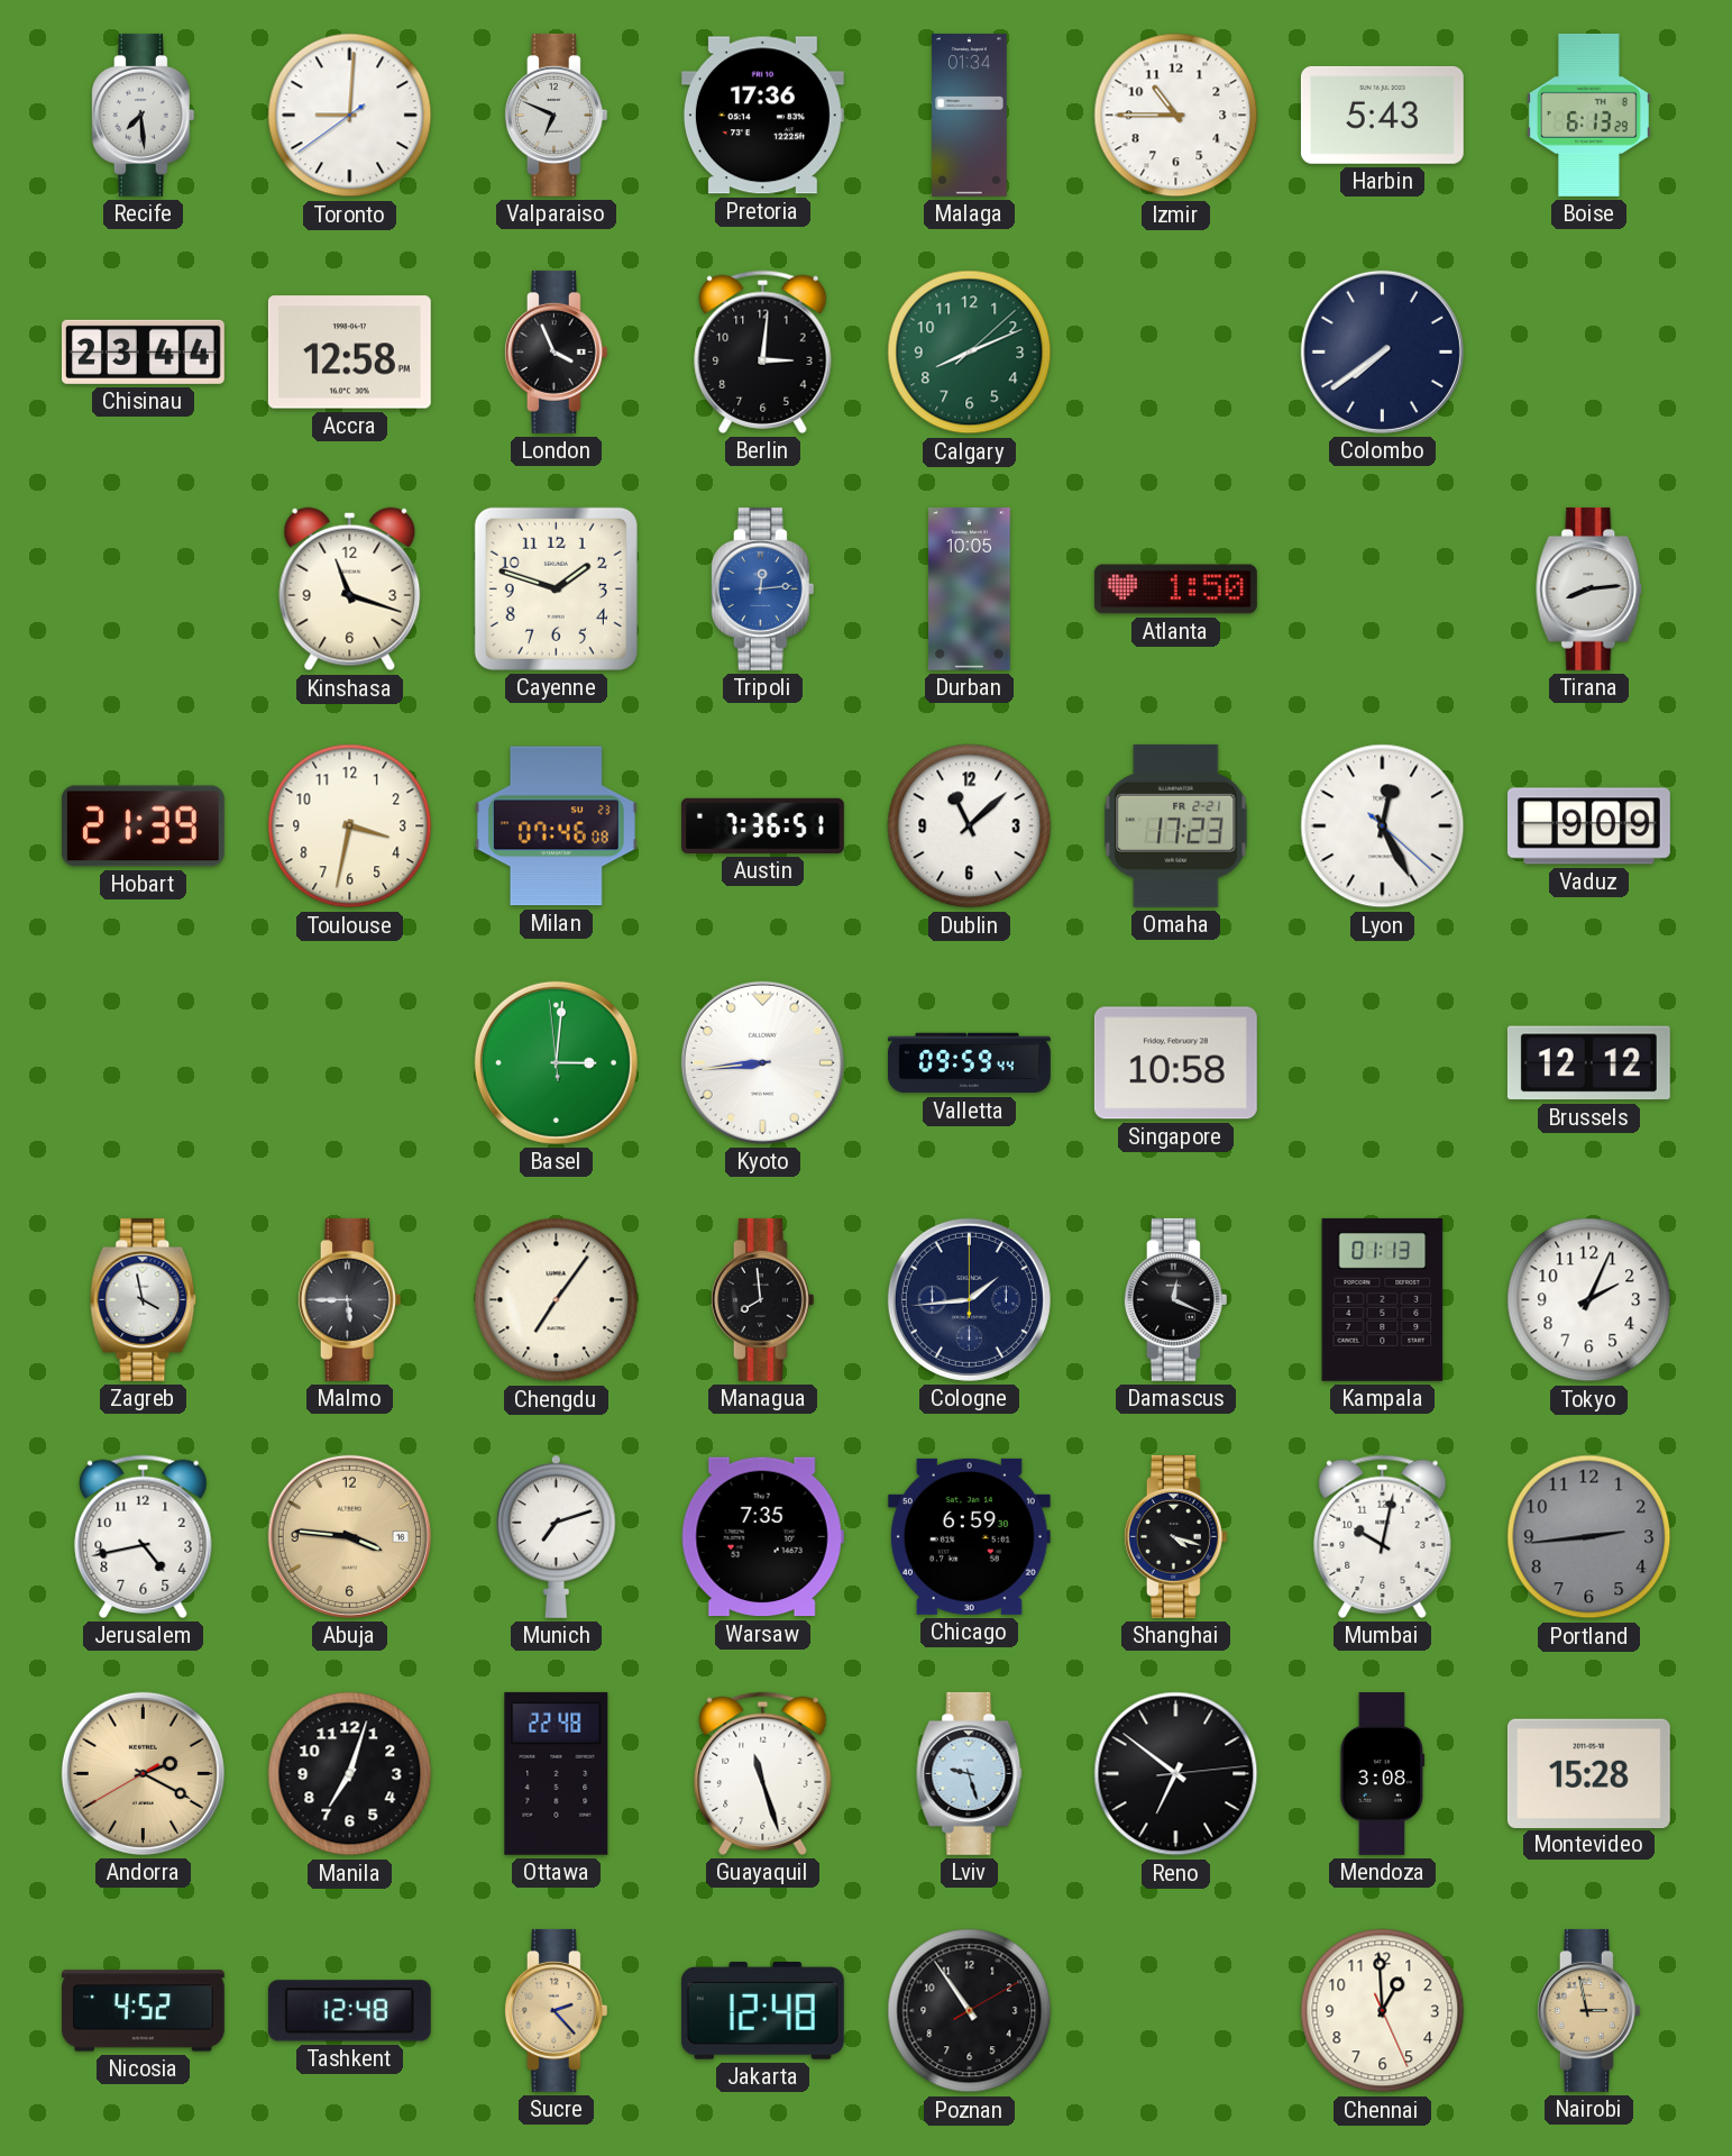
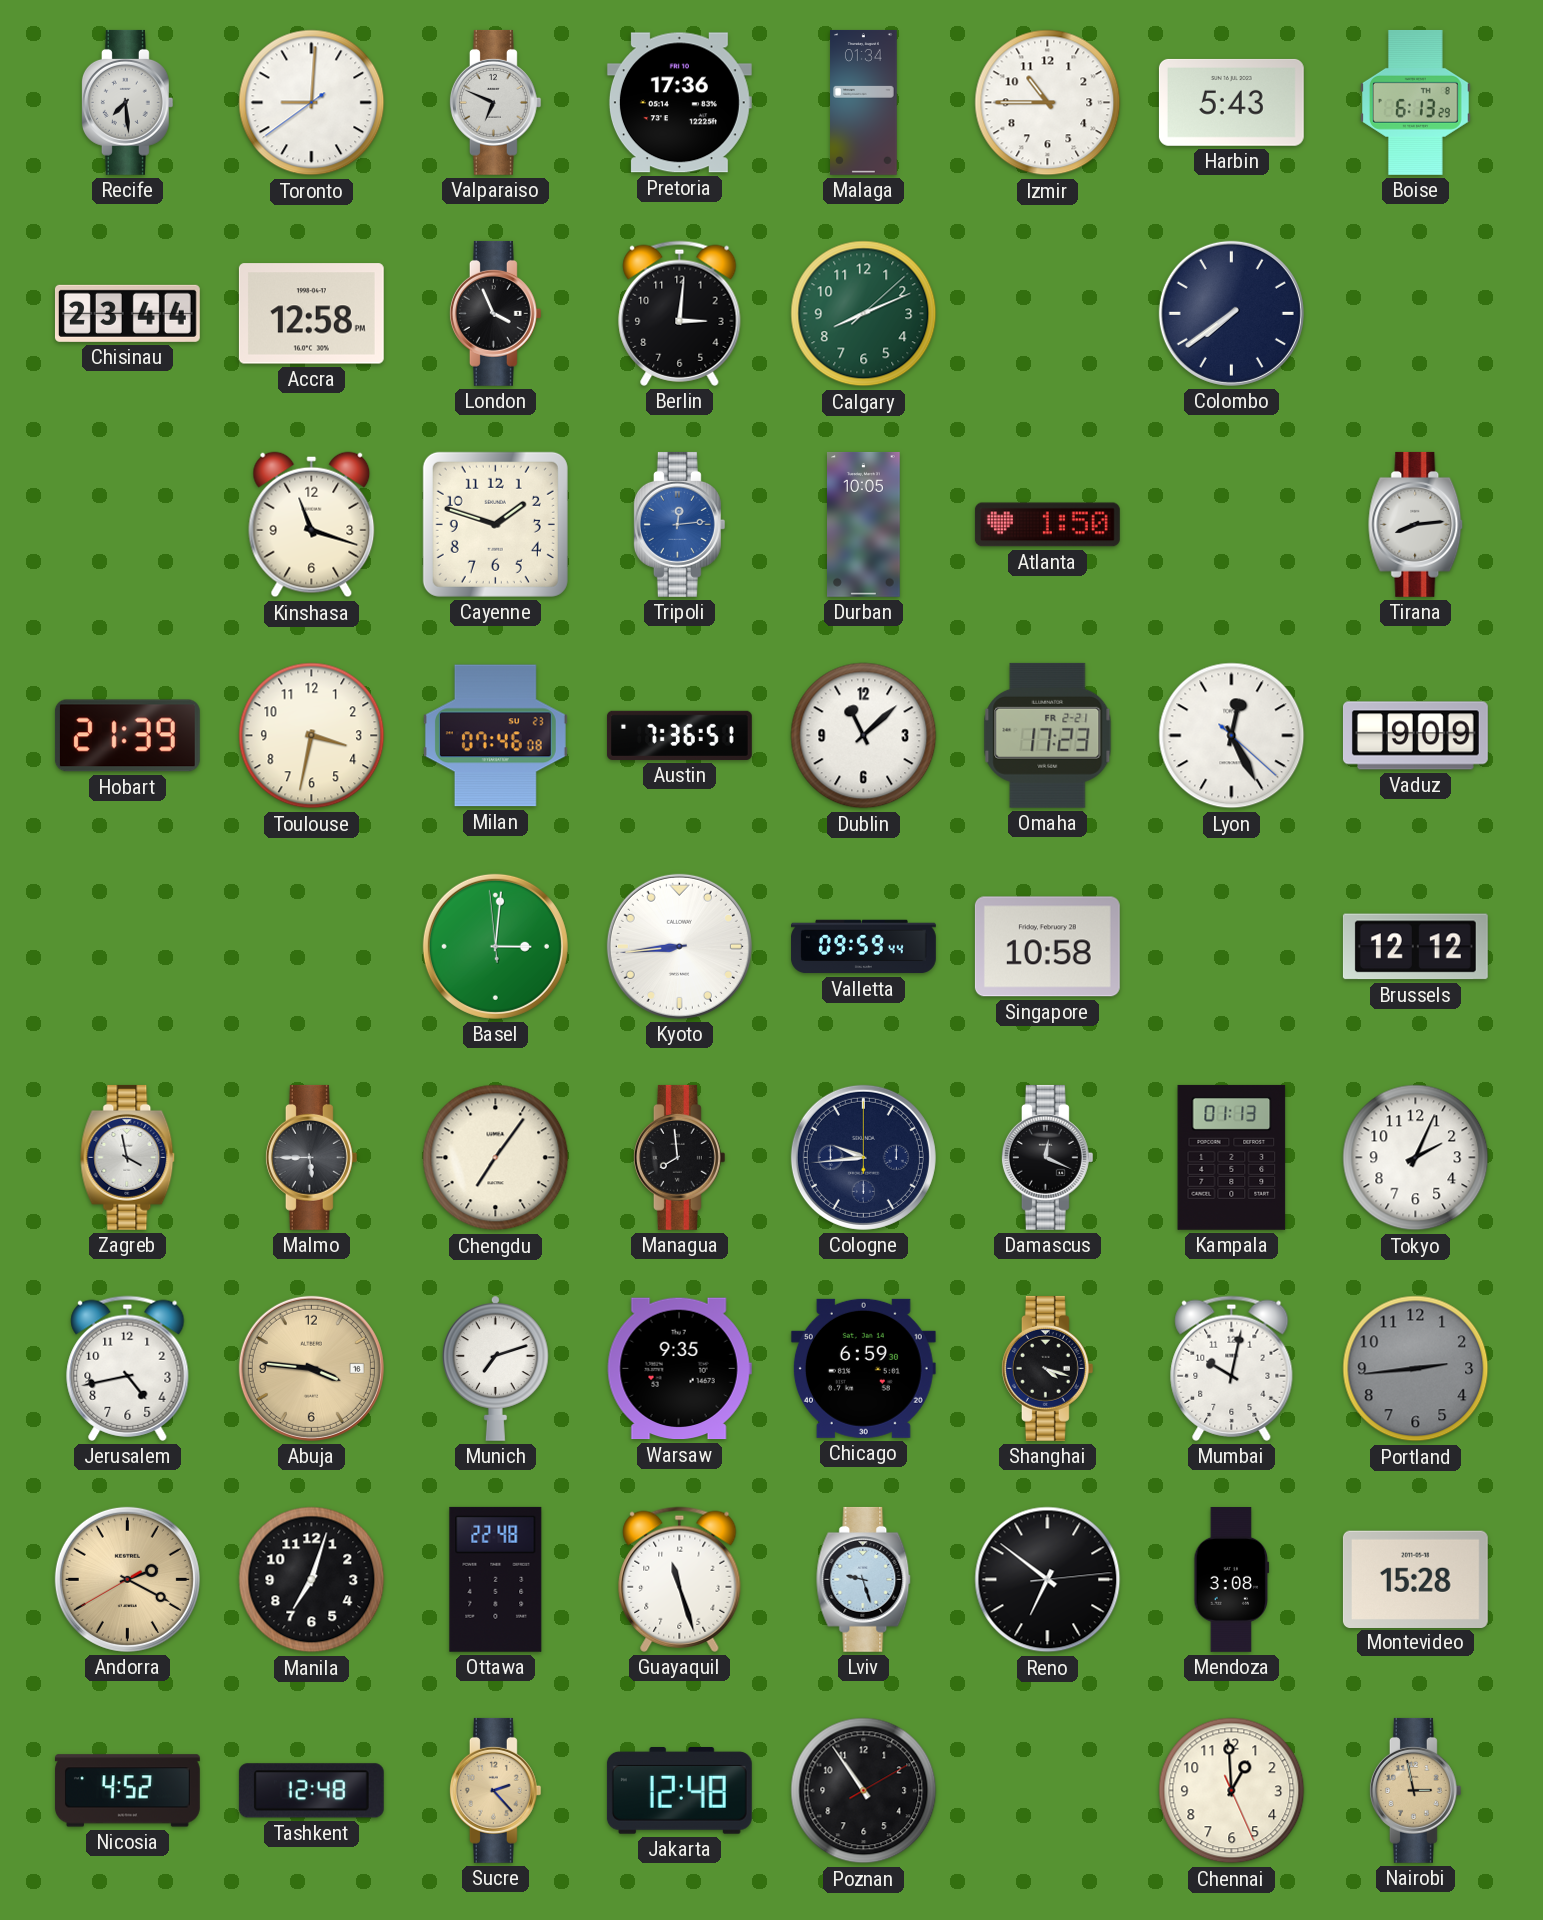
Cologne: 1:44 -> 9:44 (863, 1157)
Warsaw: 7:35 -> 9:35 (679, 1369)
